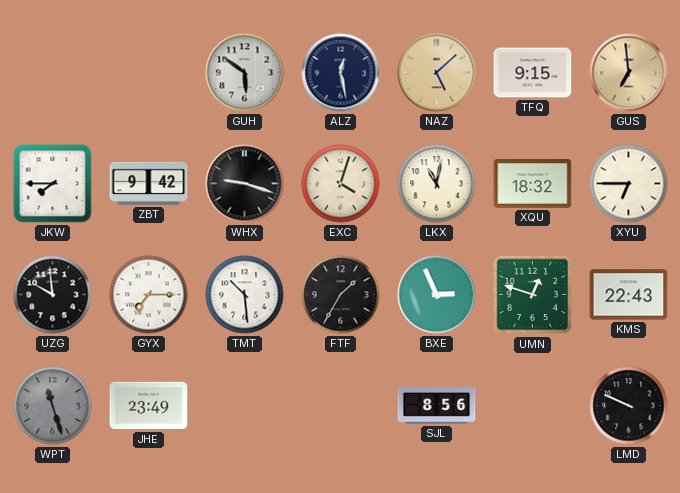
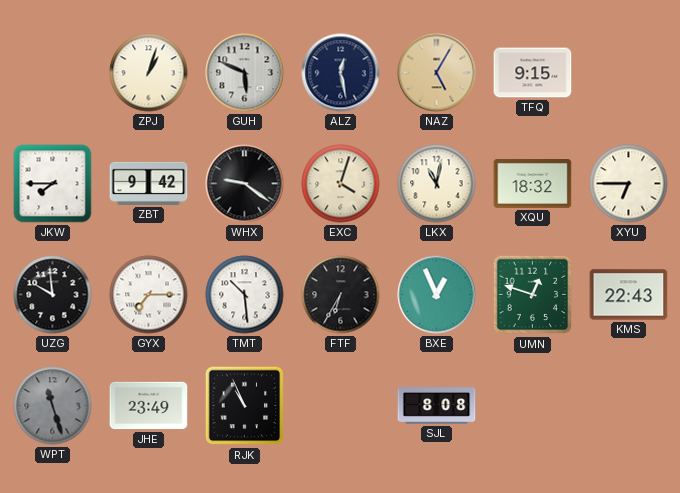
ZPJ: none -> 1:03 (149, 73)
GUH: 5:51 -> 5:49 (245, 73)
NAZ: 5:08 -> 5:05 (437, 73)
GUS: 6:59 -> none (629, 73)
WHX: 9:18 -> 9:21 (245, 184)
FTF: 1:35 -> 6:35 (341, 295)
BXE: 2:56 -> 12:56 (437, 295)
RJK: none -> 10:56 (245, 406)
SJL: 8:56 -> 8:08 (437, 406)
LMD: 9:49 -> none (629, 406)
